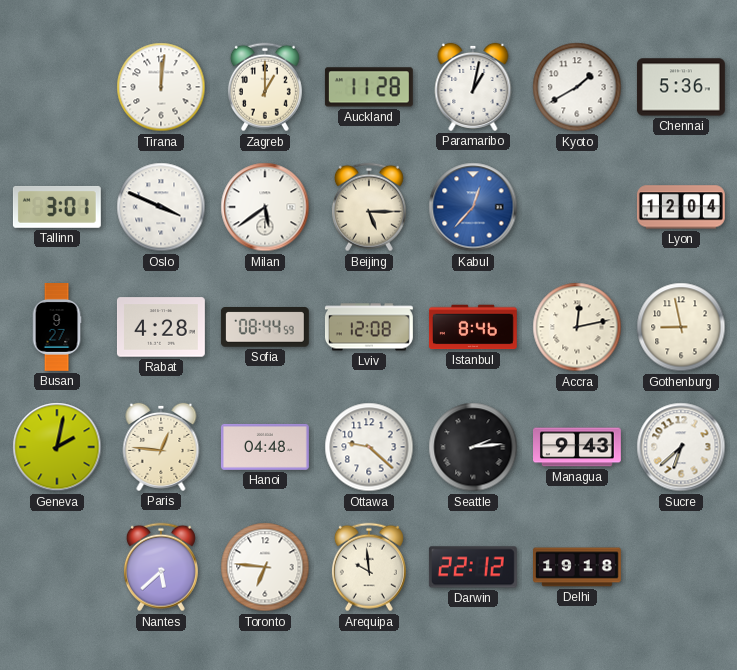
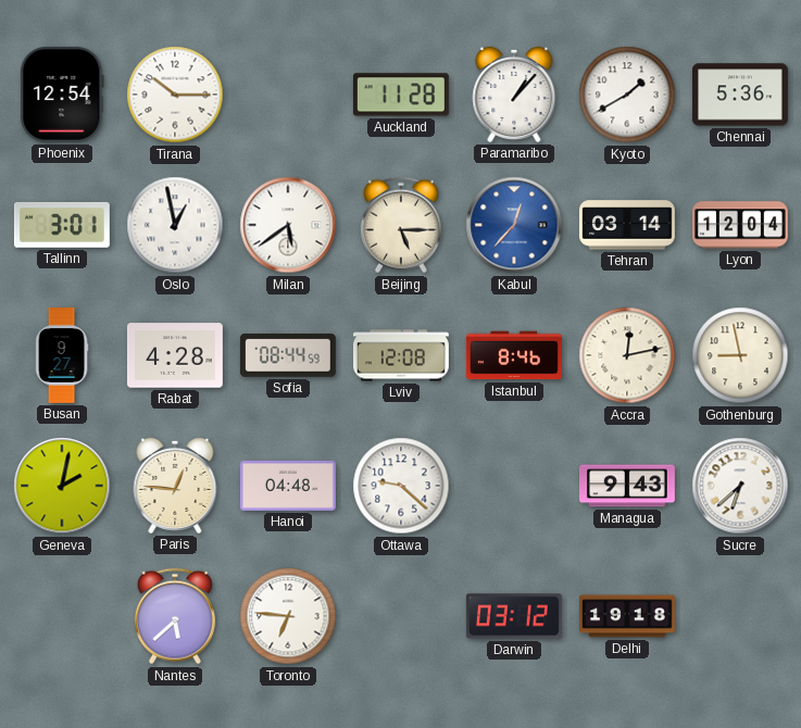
Phoenix: none -> 12:54 (62, 95)
Tirana: 12:01 -> 10:15 (175, 95)
Zagreb: 1:00 -> none (265, 87)
Paramaribo: 1:02 -> 1:07 (514, 95)
Oslo: 3:49 -> 12:58 (175, 225)
Tehran: none -> 03:14 (627, 225)
Seattle: 2:14 -> none (473, 447)
Arequipa: 9:59 -> none (369, 567)
Darwin: 22:12 -> 03:12 (514, 616)
